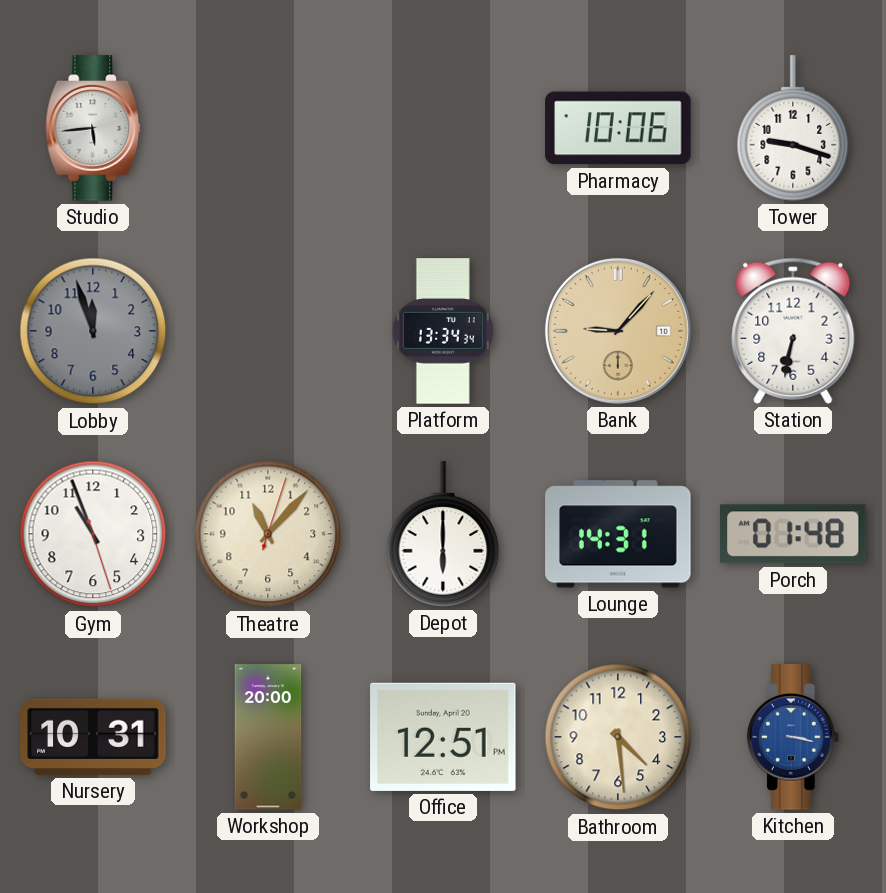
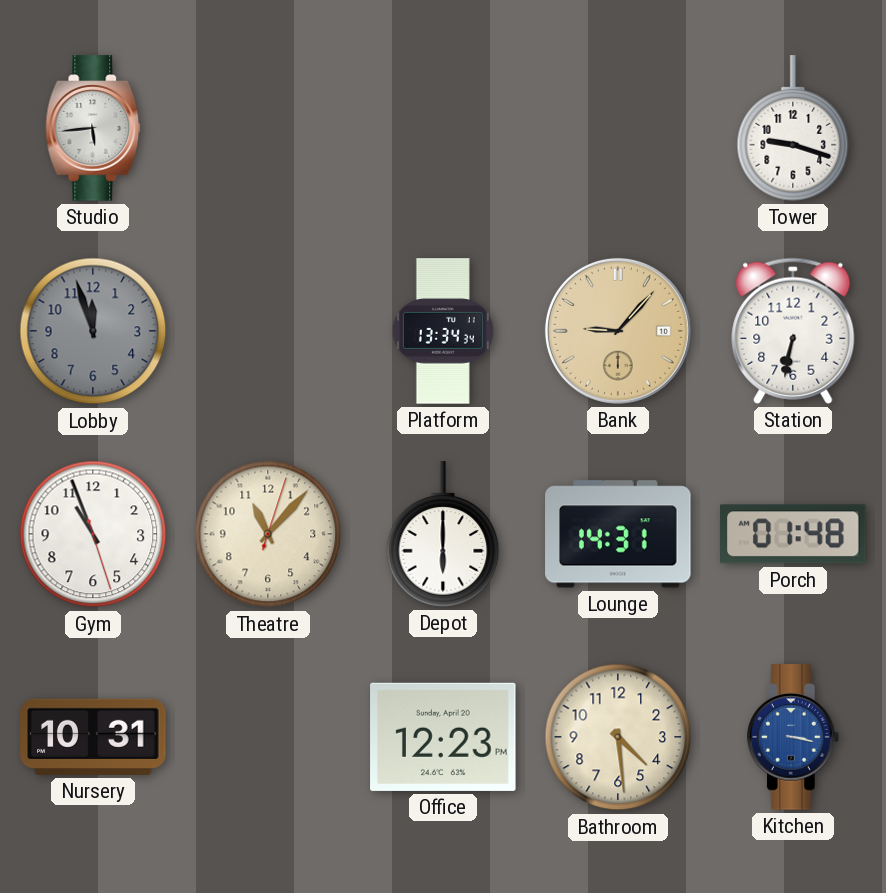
Pharmacy: 10:06 -> none (618, 128)
Workshop: 20:00 -> none (268, 737)
Office: 12:51 -> 12:23 (443, 737)
